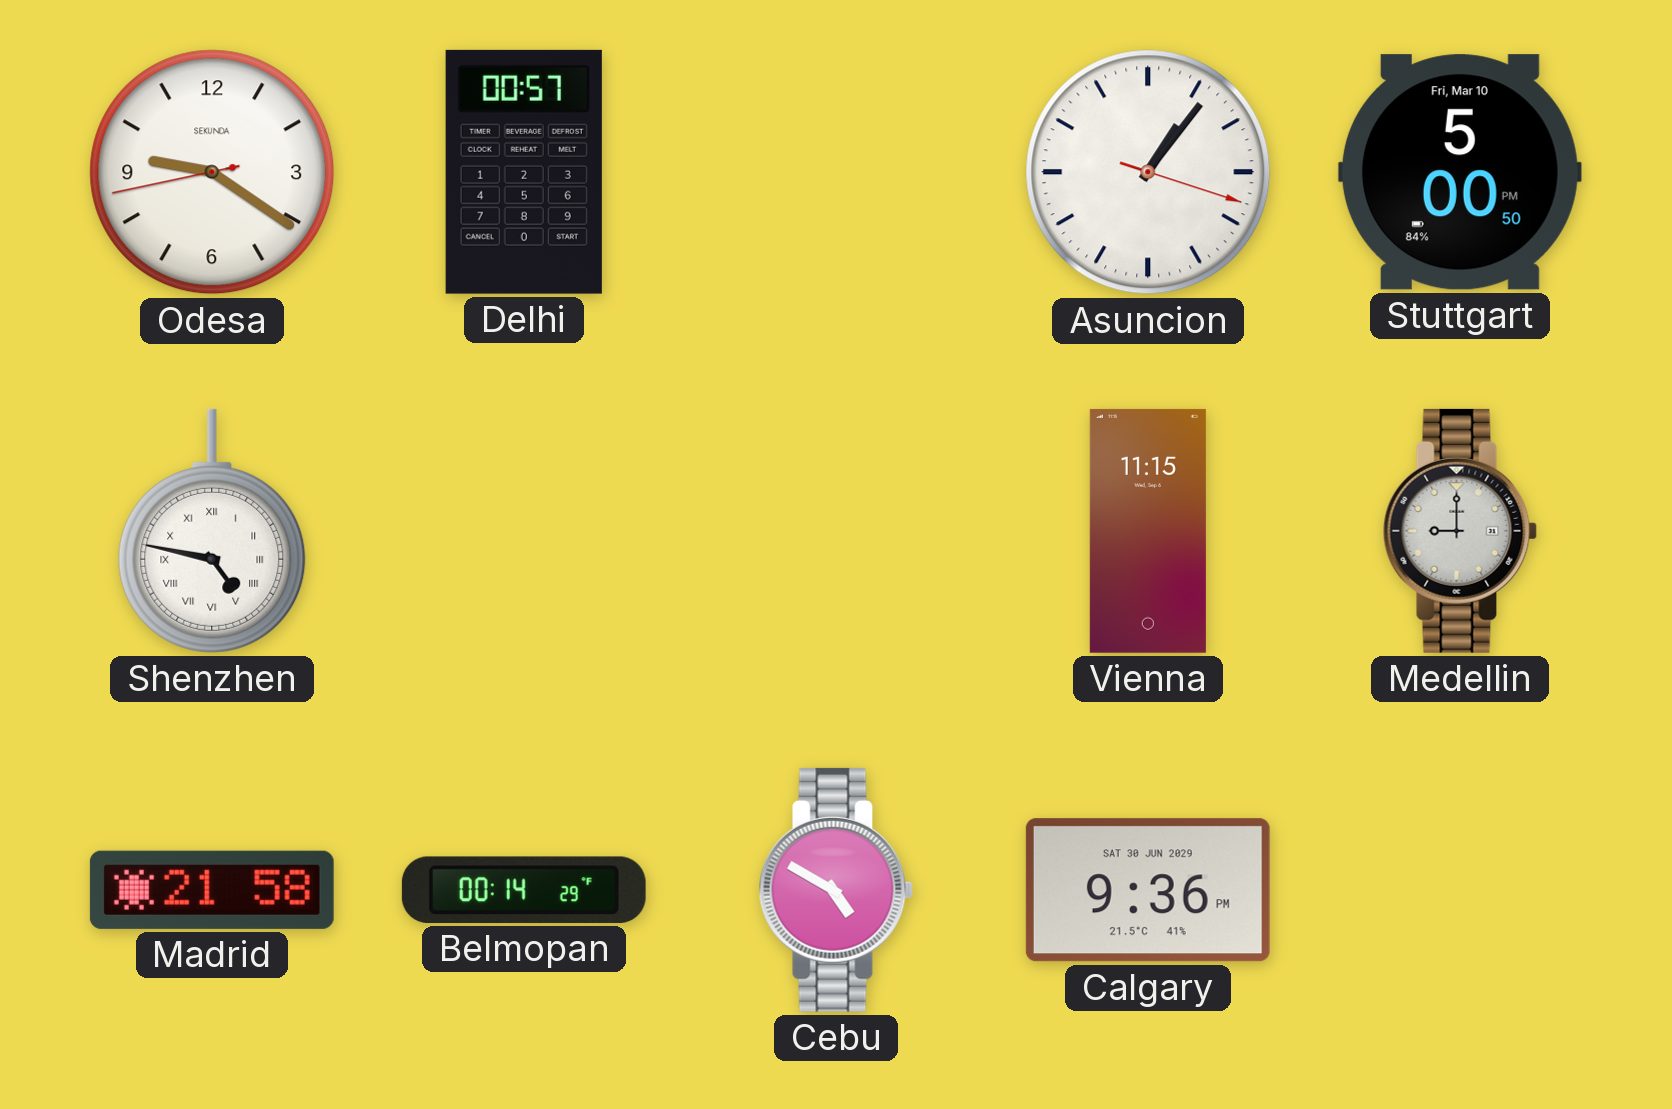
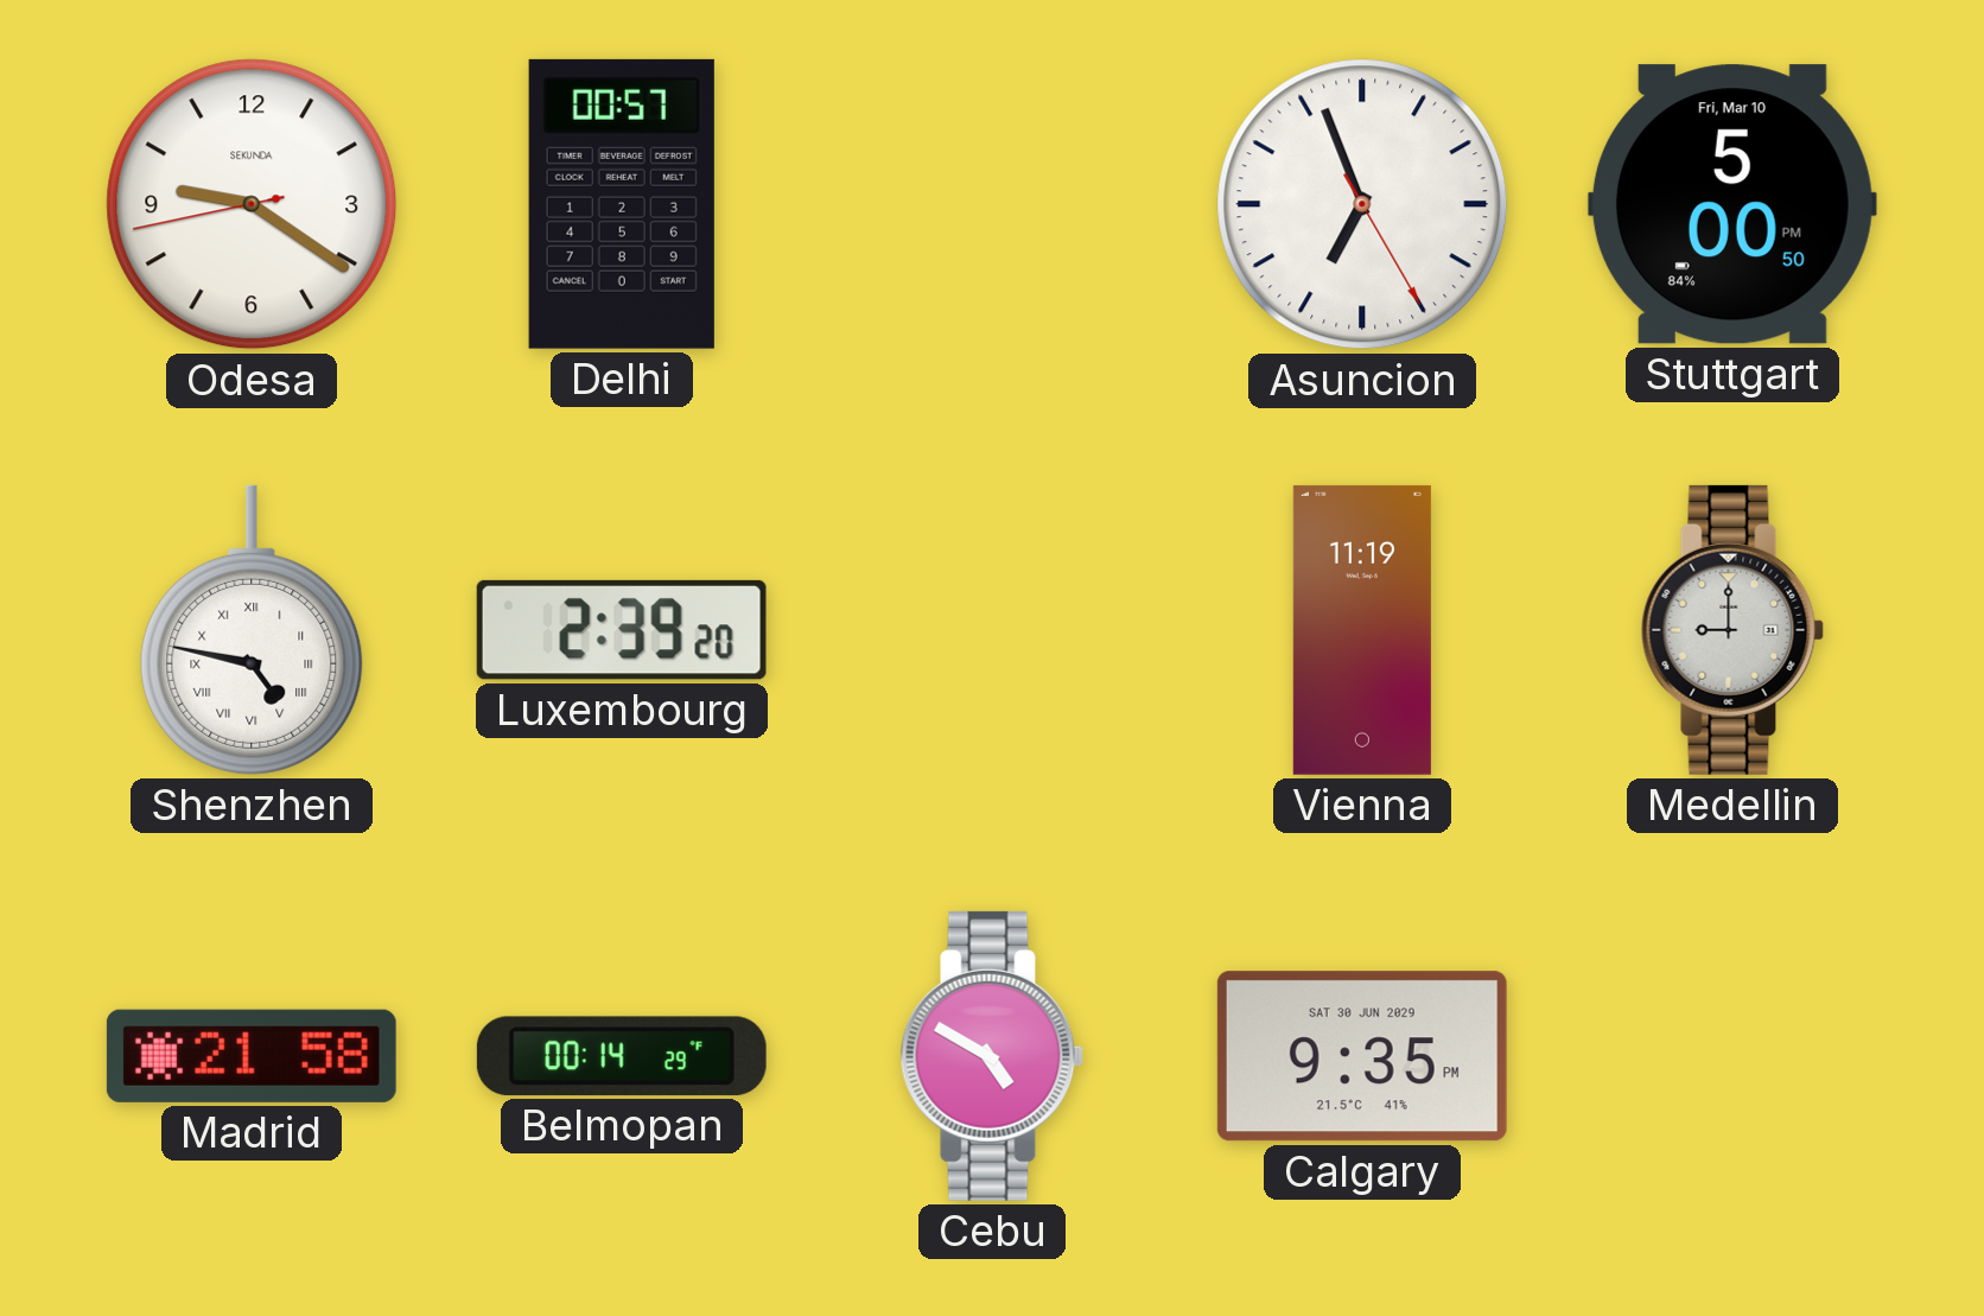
Asuncion: 1:06 -> 6:56 (1362, 204)
Luxembourg: none -> 2:39 (622, 630)
Vienna: 11:15 -> 11:19 (1362, 630)
Calgary: 9:36 -> 9:35 (1362, 1056)
